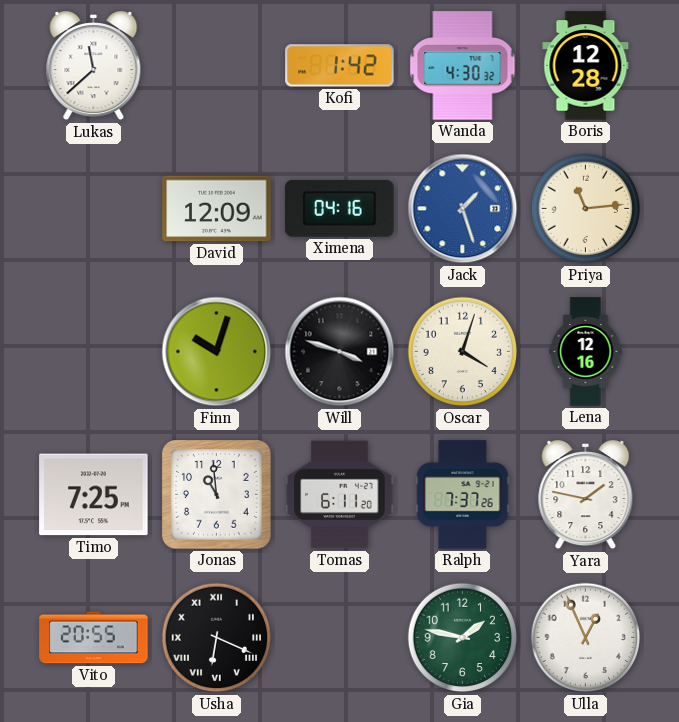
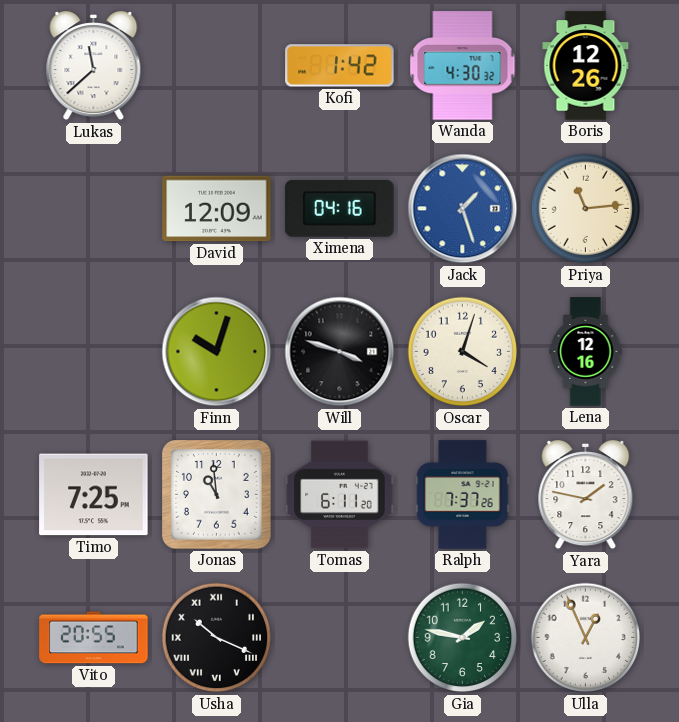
Boris: 12:28 -> 12:26 (586, 66)
Usha: 6:19 -> 10:19 (217, 638)
